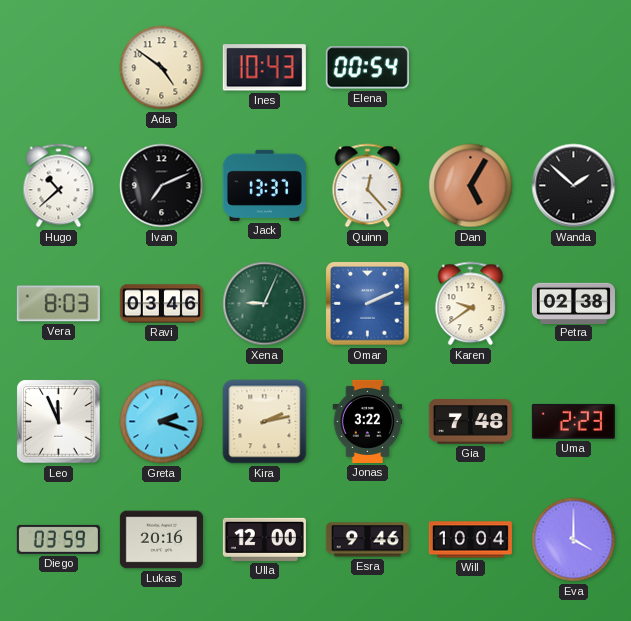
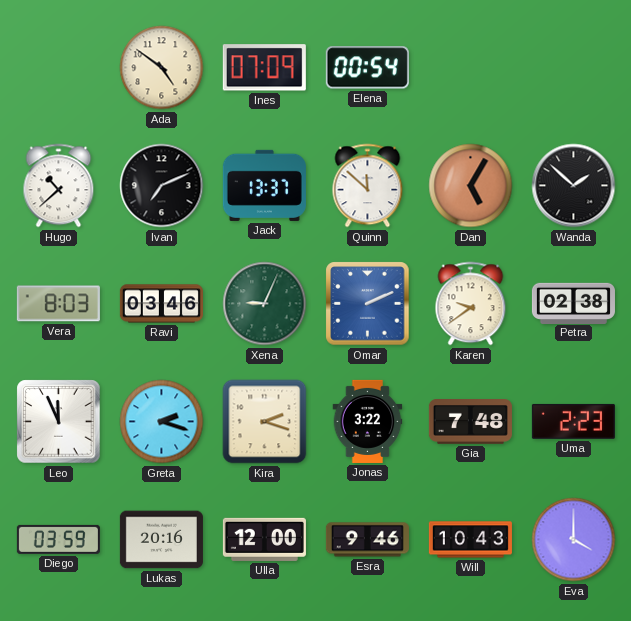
Ines: 10:43 -> 07:09 (264, 68)
Quinn: 12:23 -> 11:52 (368, 186)
Kira: 2:13 -> 2:18 (265, 422)
Will: 10:04 -> 10:43 (470, 540)
